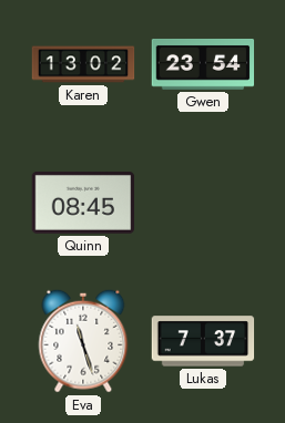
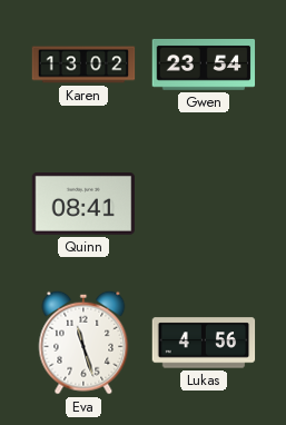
Quinn: 08:45 -> 08:41 (83, 204)
Lukas: 7:37 -> 4:56 (204, 343)
